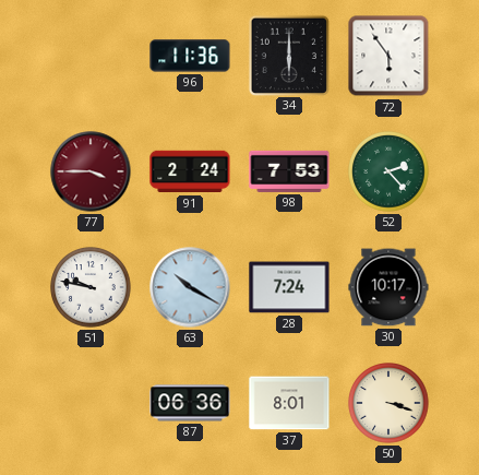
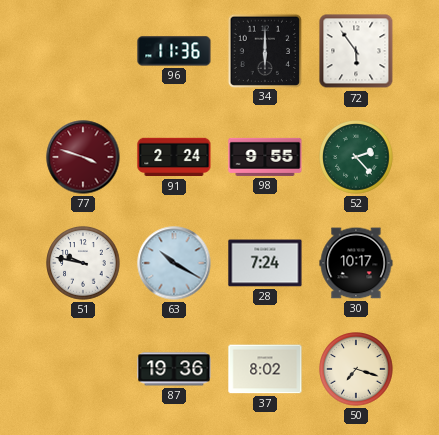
77: 3:45 -> 3:48 (83, 157)
98: 7:53 -> 9:55 (265, 157)
87: 06:36 -> 19:36 (174, 369)
37: 8:01 -> 8:02 (265, 369)
50: 3:18 -> 7:18 (356, 369)
